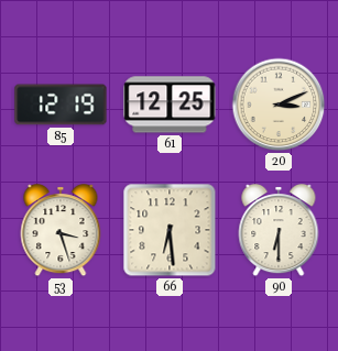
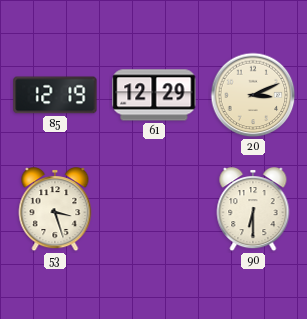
61: 12:25 -> 12:29 (154, 95)
66: 6:29 -> none (170, 230)
